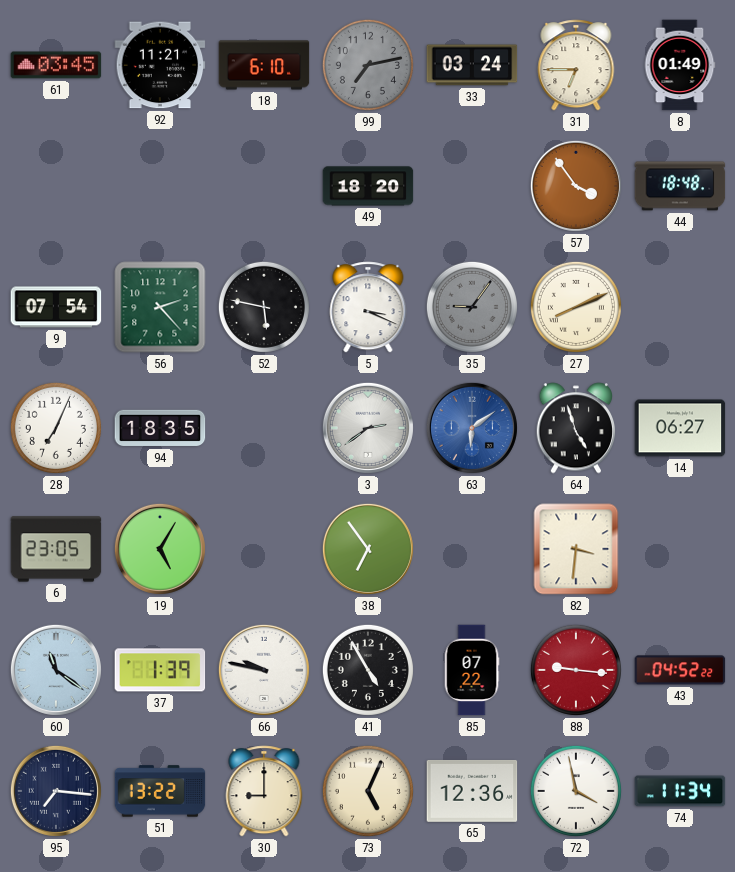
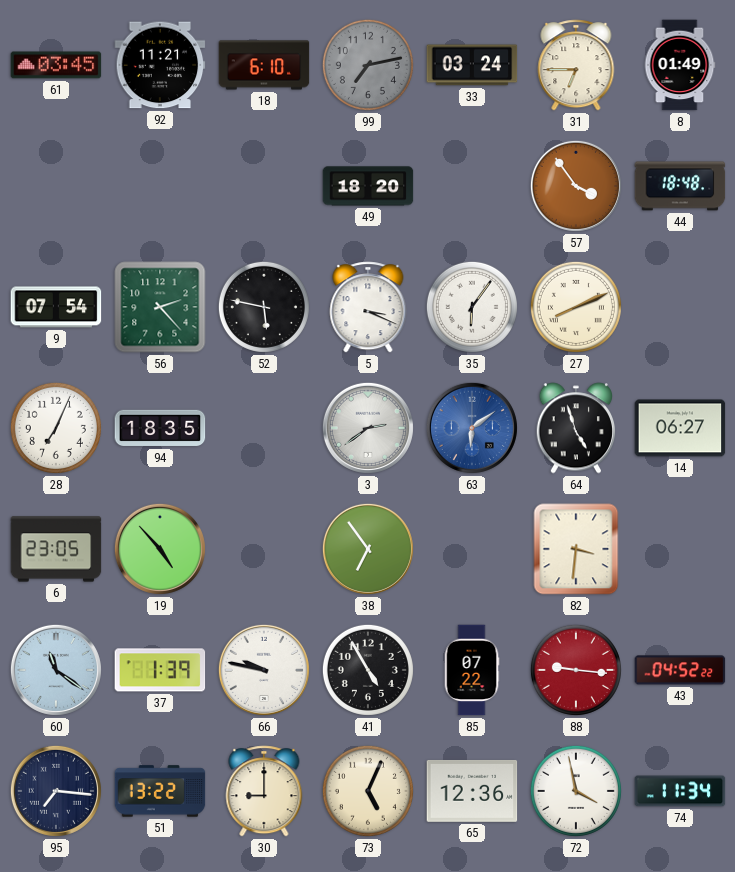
35: 9:06 -> 6:06 (472, 307)
35 dial: grey -> white (472, 307)
19: 5:05 -> 4:53 (160, 549)
